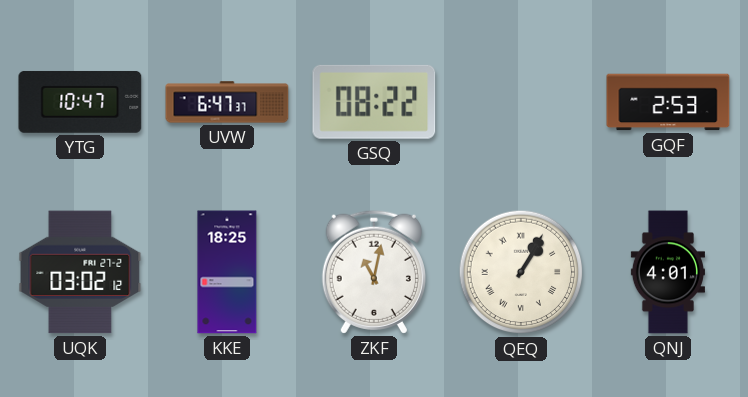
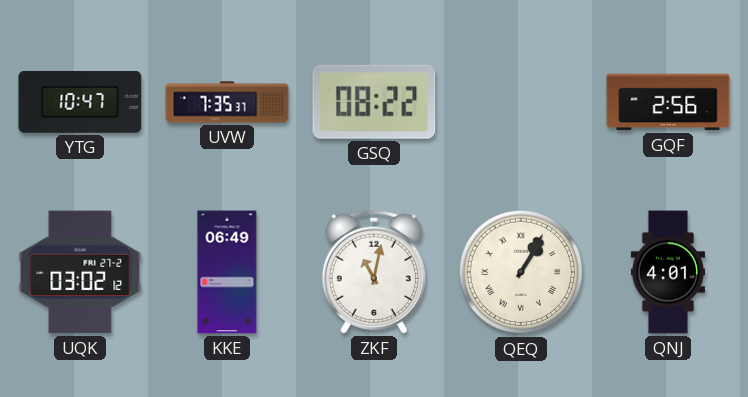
UVW: 6:47 -> 7:35 (227, 102)
GQF: 2:53 -> 2:56 (668, 102)
KKE: 18:25 -> 06:49 (227, 272)
